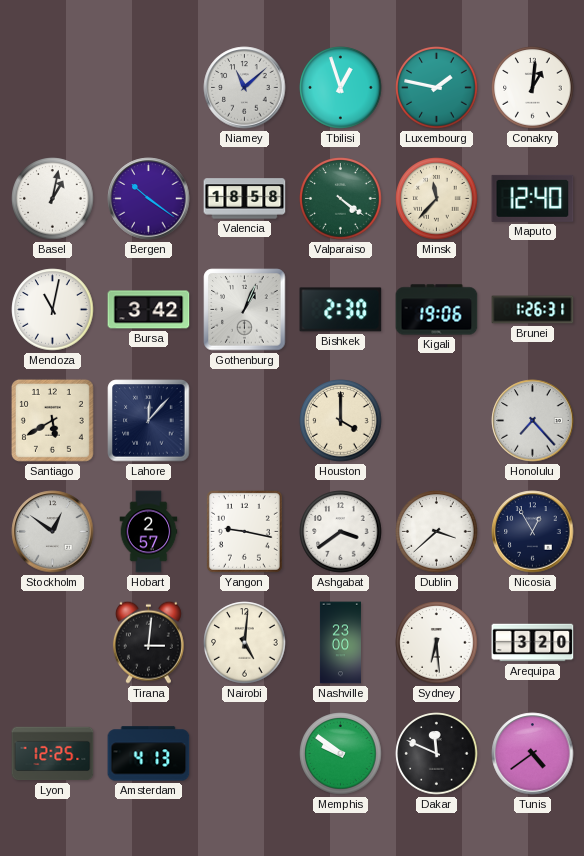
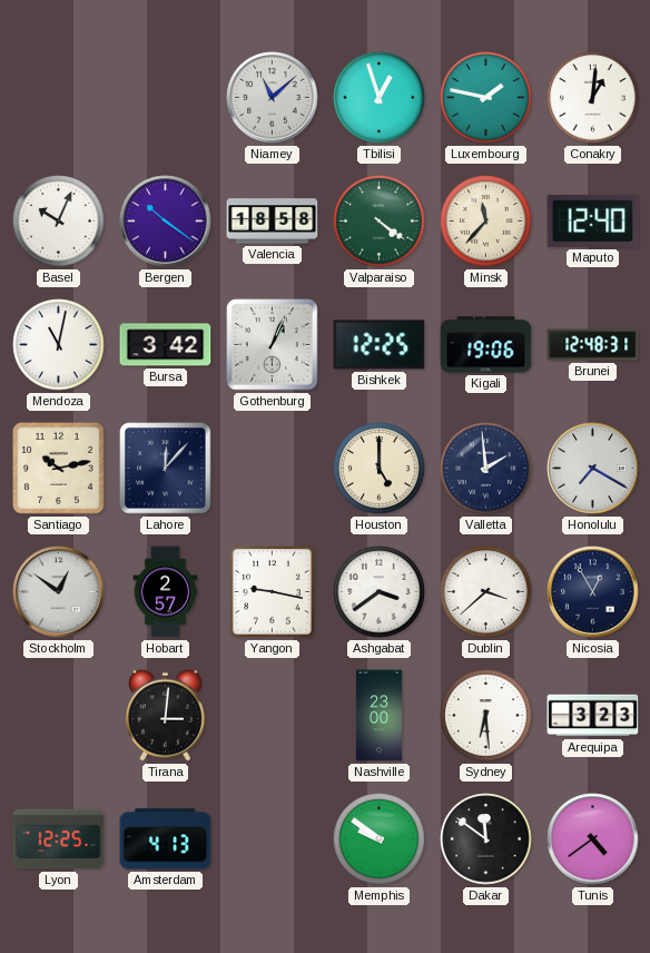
Basel: 1:02 -> 10:04 (59, 222)
Bishkek: 2:30 -> 12:25 (380, 345)
Brunei: 1:26 -> 12:48 (593, 345)
Santiago: 5:40 -> 10:13 (58, 468)
Houston: 4:00 -> 5:00 (380, 469)
Valletta: none -> 1:59 (486, 469)
Honolulu: 7:23 -> 7:20 (593, 469)
Nairobi: 5:01 -> none (245, 643)
Arequipa: 3:20 -> 3:23 (593, 716)
Dakar: 11:49 -> 11:51 (486, 839)
